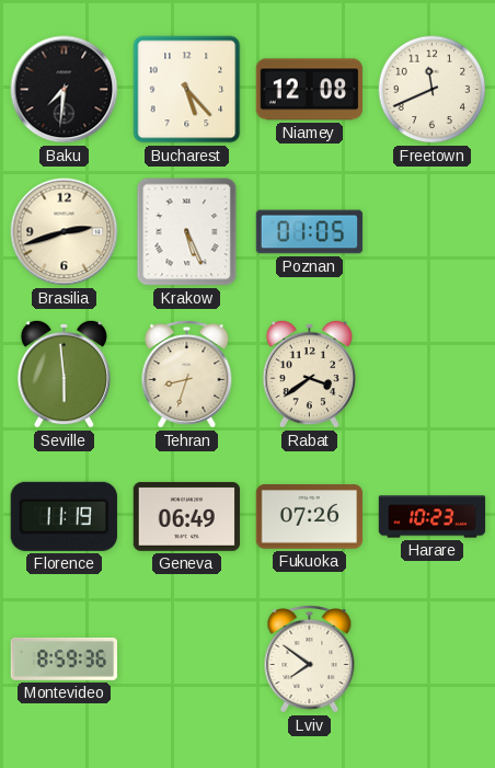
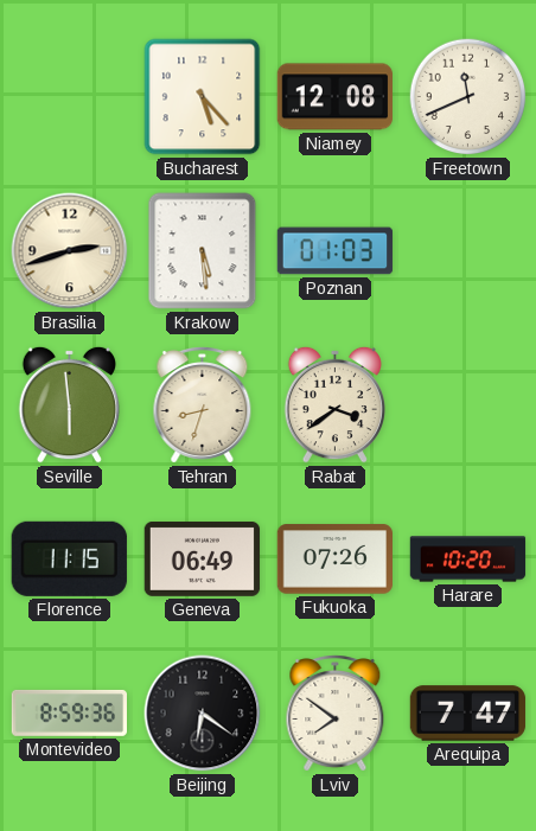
Baku: 7:31 -> none (65, 90)
Krakow: 5:26 -> 5:29 (203, 251)
Poznan: 01:05 -> 01:03 (336, 251)
Florence: 11:19 -> 11:15 (69, 558)
Harare: 10:23 -> 10:20 (468, 560)
Beijing: none -> 6:21 (203, 714)
Arequipa: none -> 7:47 (468, 714)
